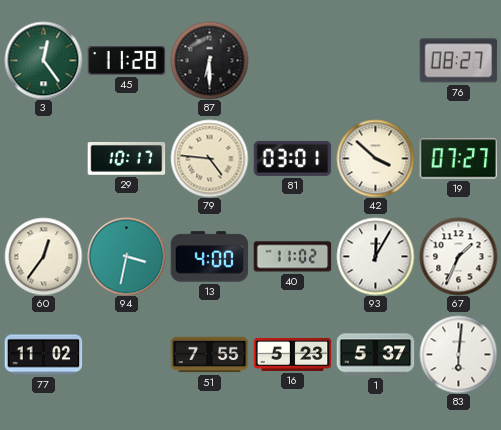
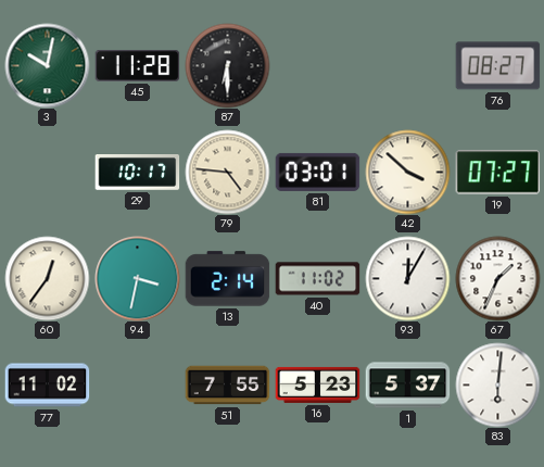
3: 12:24 -> 10:02 (47, 65)
13: 4:00 -> 2:14 (227, 279)
